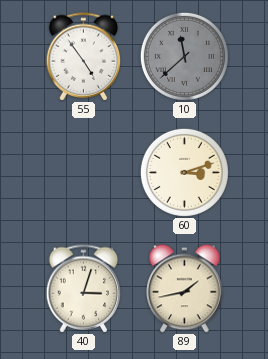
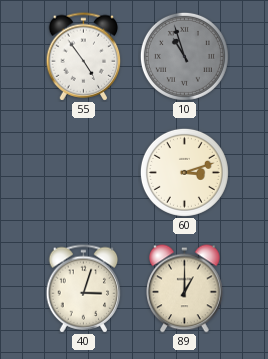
10: 11:38 -> 10:57 (184, 56)
89: 1:43 -> 1:00 (185, 289)
